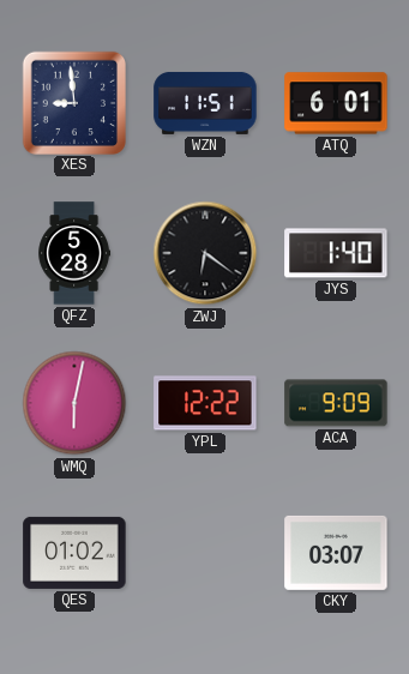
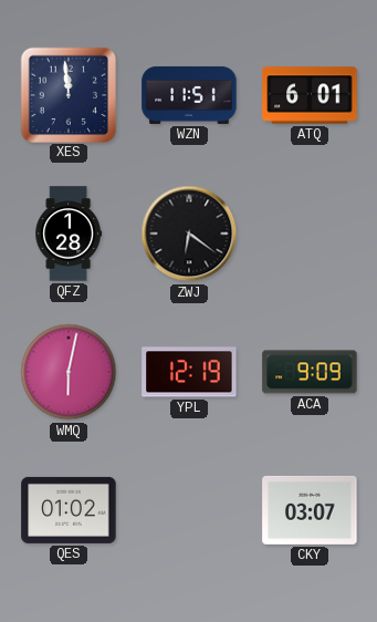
XES: 8:59 -> 11:59 (67, 94)
QFZ: 5:28 -> 1:28 (69, 234)
JYS: 1:40 -> none (336, 253)
YPL: 12:22 -> 12:19 (189, 372)
